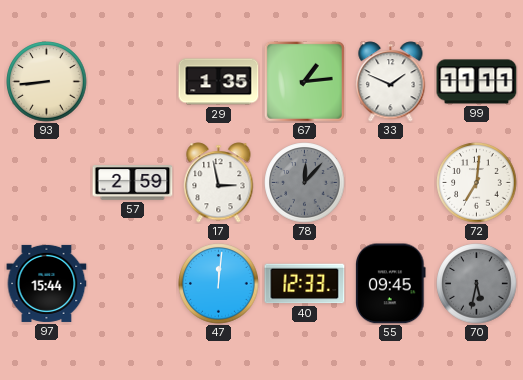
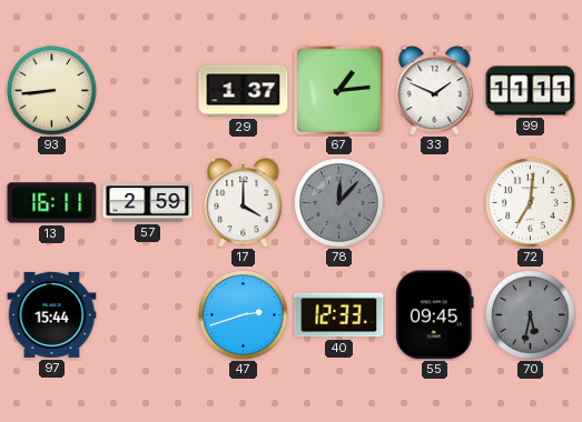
29: 1:35 -> 1:37 (244, 91)
13: none -> 16:11 (52, 203)
17: 2:58 -> 4:00 (244, 203)
47: 12:01 -> 2:42 (244, 315)
